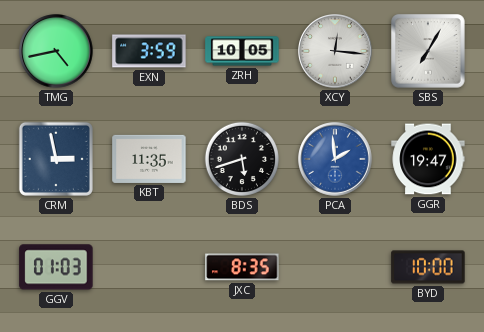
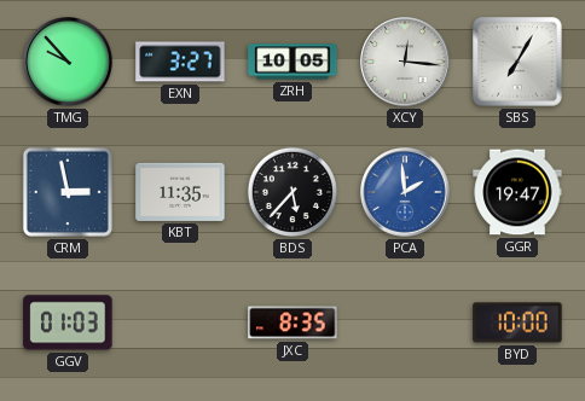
TMG: 4:43 -> 9:53 (68, 62)
EXN: 3:59 -> 3:27 (180, 62)
BDS: 5:42 -> 5:37 (292, 192)
